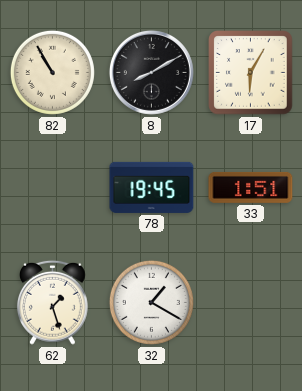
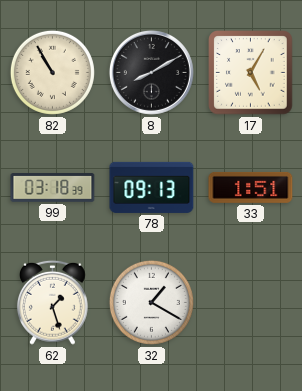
17: 6:05 -> 5:05 (251, 73)
99: none -> 03:18 (53, 188)
78: 19:45 -> 09:13 (152, 187)
